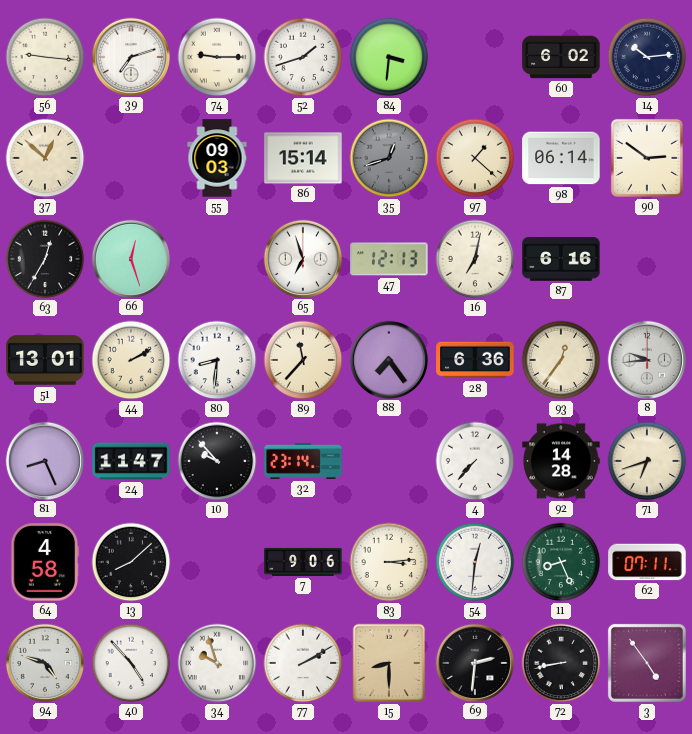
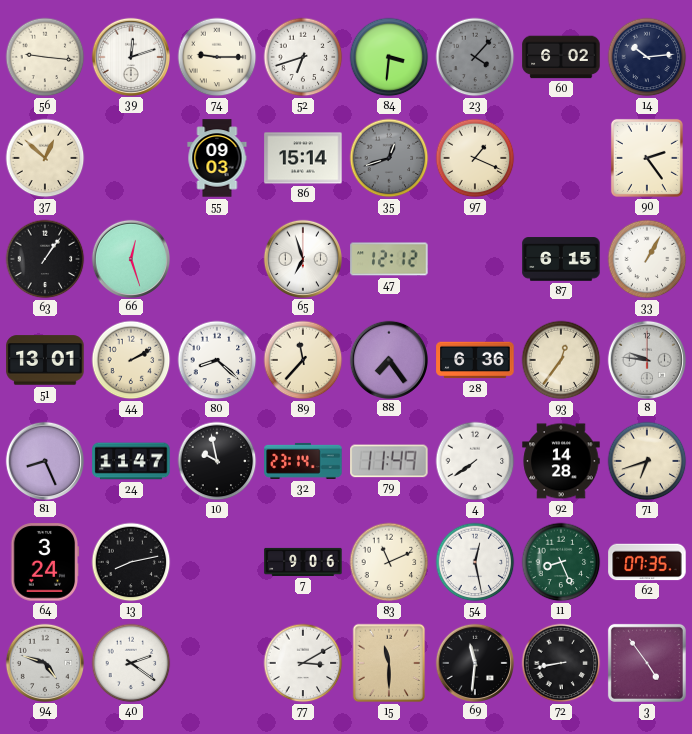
39: 7:12 -> 12:12 (130, 56)
52: 1:42 -> 6:42 (303, 57)
23: none -> 4:07 (475, 57)
97: 1:22 -> 1:19 (475, 158)
98: 06:14 -> none (561, 158)
90: 2:51 -> 2:24 (647, 158)
63: 12:35 -> 1:06 (45, 259)
47: 12:13 -> 12:12 (389, 259)
16: 7:02 -> none (475, 259)
87: 6:16 -> 6:15 (561, 259)
33: none -> 1:05 (647, 259)
80: 8:31 -> 8:22 (217, 360)
8: 9:44 -> 9:46 (646, 359)
10: 9:53 -> 9:58 (217, 461)
79: none -> 11:49 (389, 461)
4: 7:37 -> 7:39 (475, 461)
64: 4:58 -> 3:24 (45, 562)
13: 8:08 -> 8:13 (131, 562)
83: 3:14 -> 11:11 (389, 562)
54: 12:31 -> 12:28 (475, 562)
62: 07:11 -> 07:35 (647, 562)
40: 4:53 -> 2:21 (131, 663)
34: 9:57 -> none (217, 663)
77: 2:10 -> 3:10 (303, 663)
15: 8:30 -> 11:30 (389, 663)
69: 2:31 -> 11:31 (474, 662)
